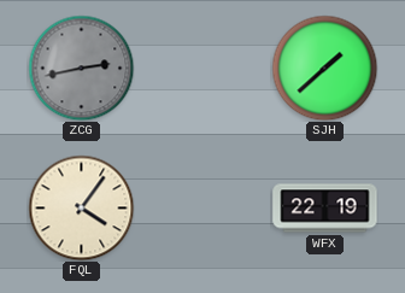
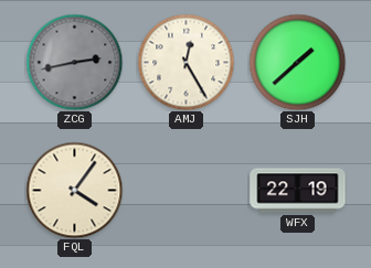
AMJ: none -> 12:25 (185, 62)
